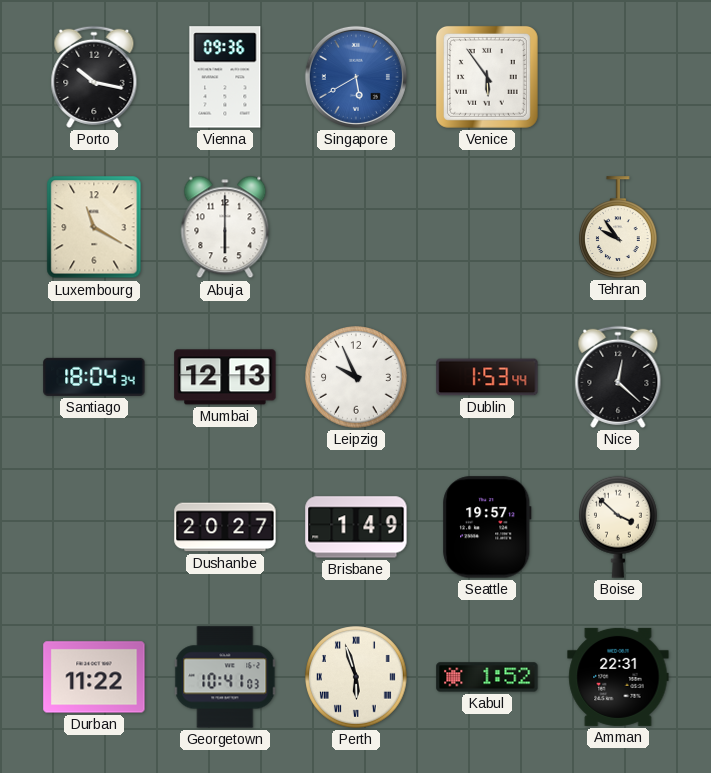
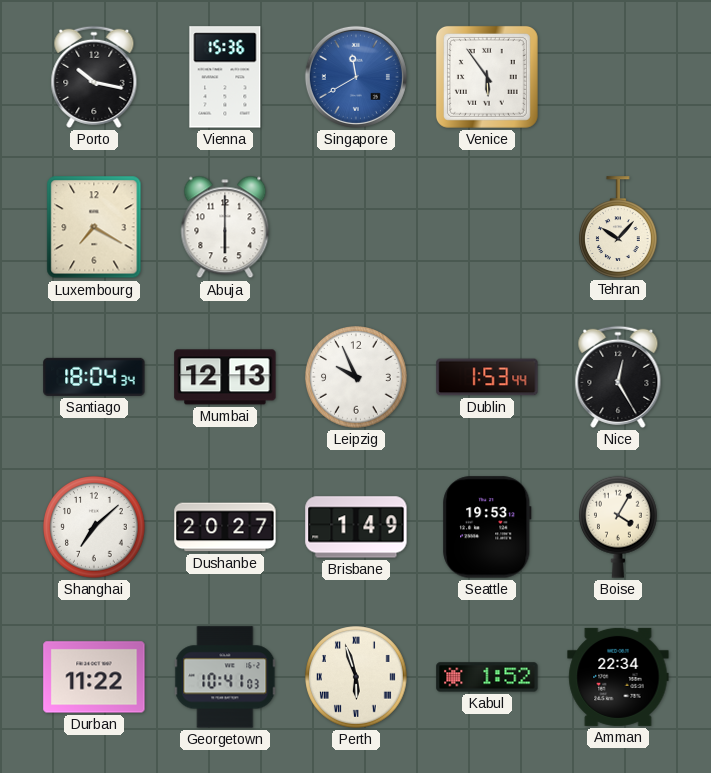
Vienna: 09:36 -> 15:36 (225, 77)
Singapore: 5:40 -> 11:40 (356, 77)
Luxembourg: 11:20 -> 7:20 (94, 227)
Tehran: 9:54 -> 10:07 (619, 227)
Nice: 12:22 -> 12:25 (618, 377)
Shanghai: none -> 7:08 (94, 527)
Seattle: 19:57 -> 19:53 (487, 527)
Boise: 3:52 -> 4:05 (619, 527)
Amman: 22:31 -> 22:34 (618, 677)
